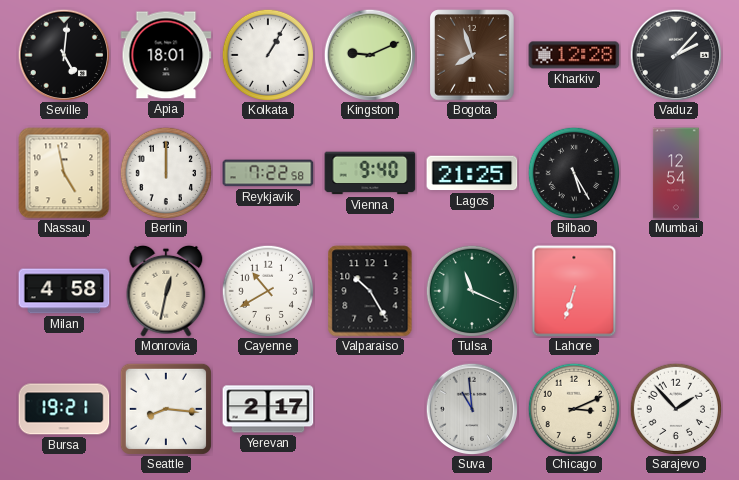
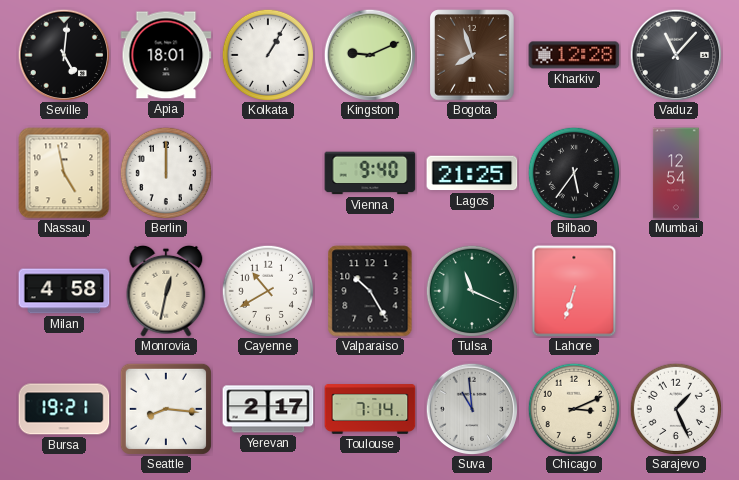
Vaduz: 2:07 -> 11:07 (676, 55)
Reykjavik: 7:22 -> none (268, 173)
Bilbao: 5:25 -> 5:36 (573, 172)
Toulouse: none -> 7:14 (370, 409)
Sarajevo: 1:53 -> 1:26 (675, 408)
